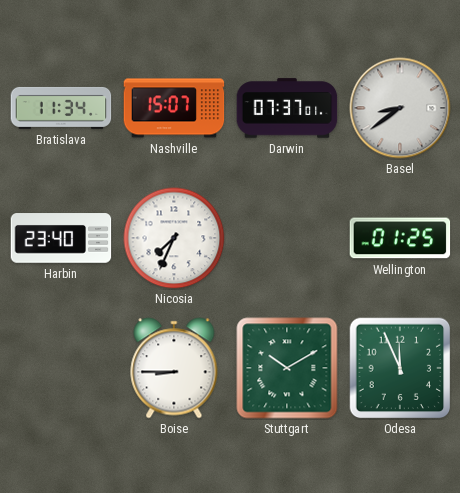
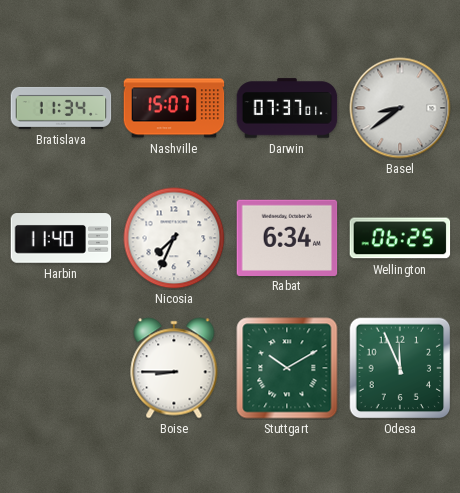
Harbin: 23:40 -> 11:40 (61, 238)
Rabat: none -> 6:34 (287, 237)
Wellington: 01:25 -> 06:25 (400, 238)
